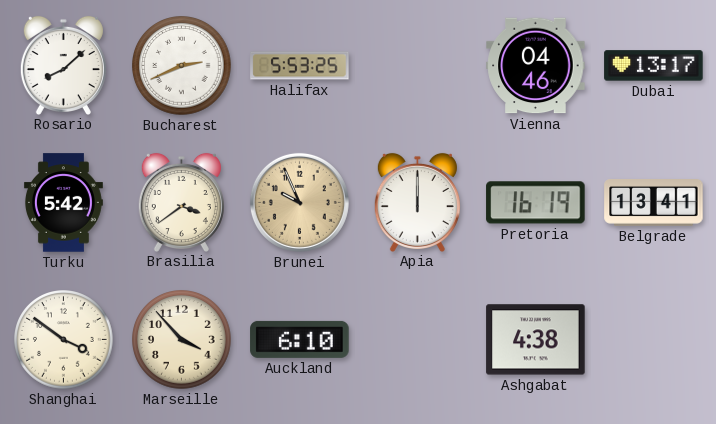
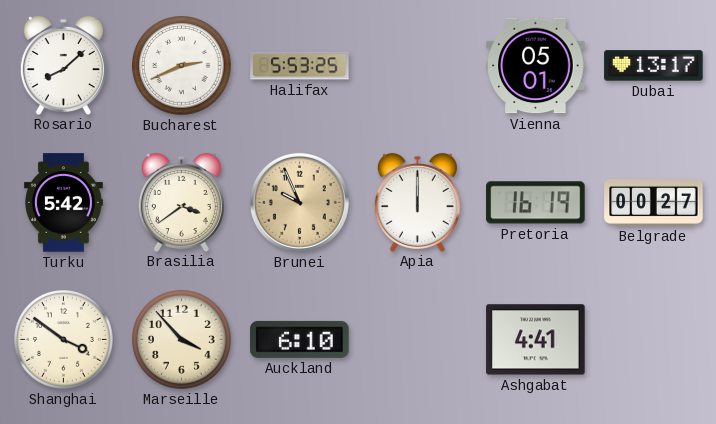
Vienna: 04:46 -> 05:01 (536, 66)
Belgrade: 13:41 -> 00:27 (654, 203)
Ashgabat: 4:38 -> 4:41 (536, 340)
